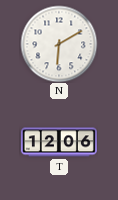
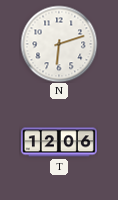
N: 6:10 -> 6:12 (59, 44)
